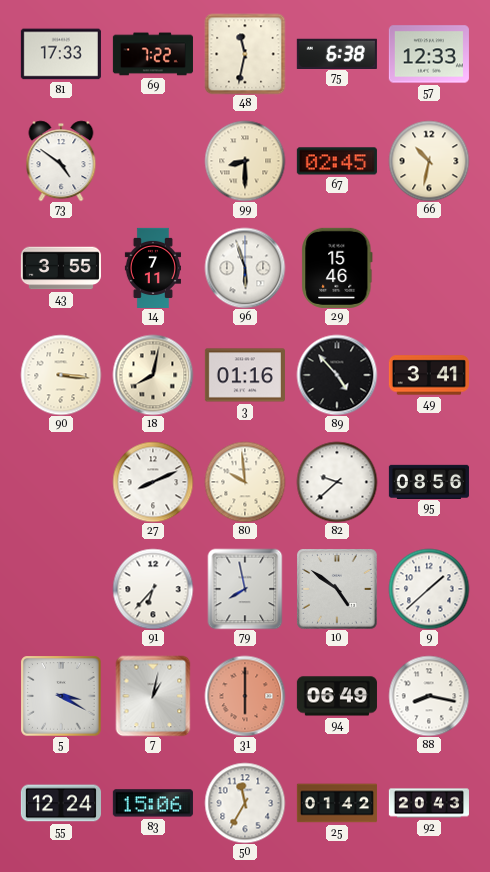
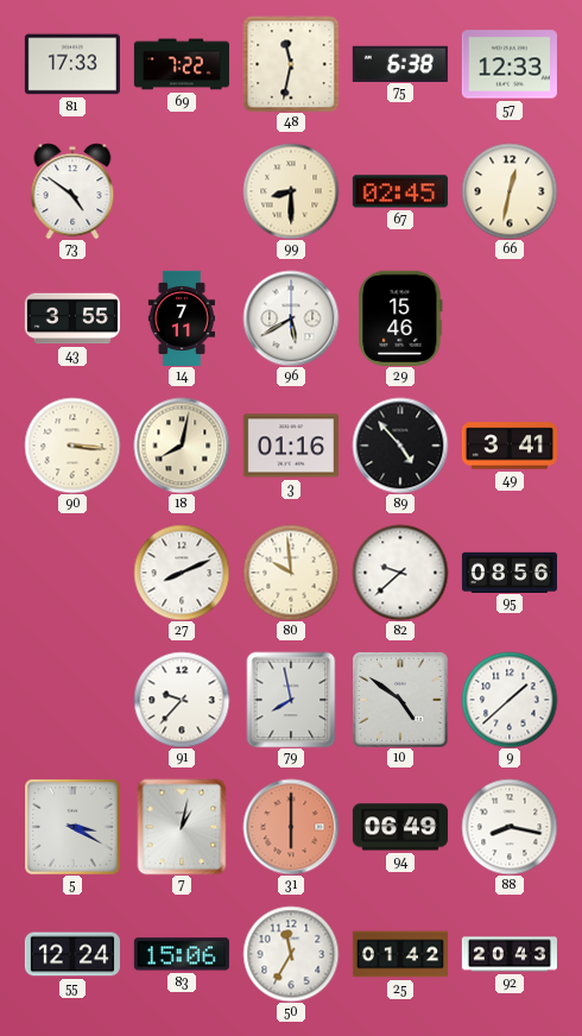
66: 10:32 -> 12:32 (510, 191)
96: 5:57 -> 5:40 (291, 318)
91: 6:37 -> 9:37 (182, 700)
